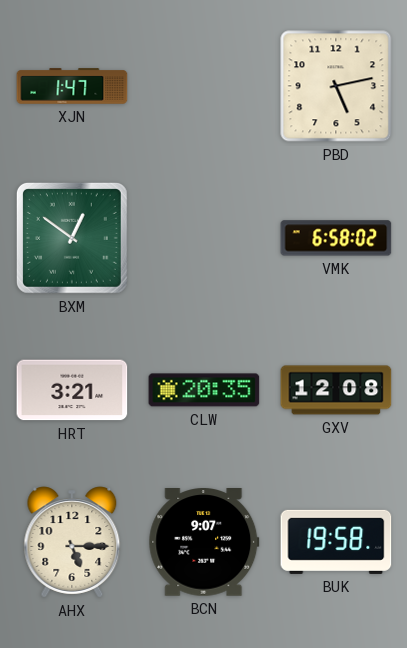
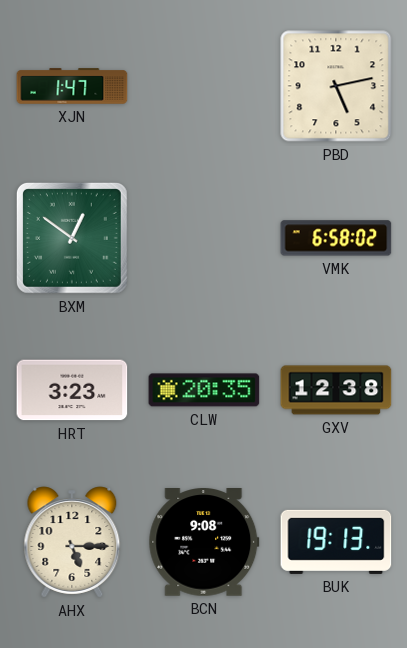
HRT: 3:21 -> 3:23 (72, 390)
GXV: 12:08 -> 12:38 (336, 390)
BCN: 9:07 -> 9:08 (204, 542)
BUK: 19:58 -> 19:13 (336, 542)
